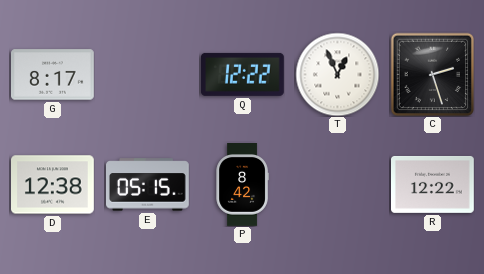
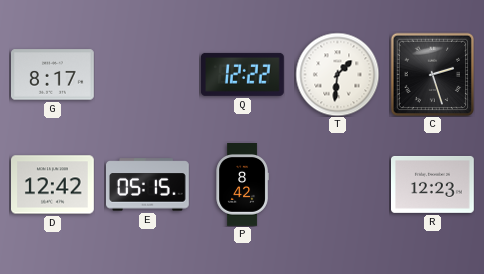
T: 12:56 -> 1:31 (337, 74)
D: 12:38 -> 12:42 (53, 185)
R: 12:22 -> 12:23 (433, 184)
